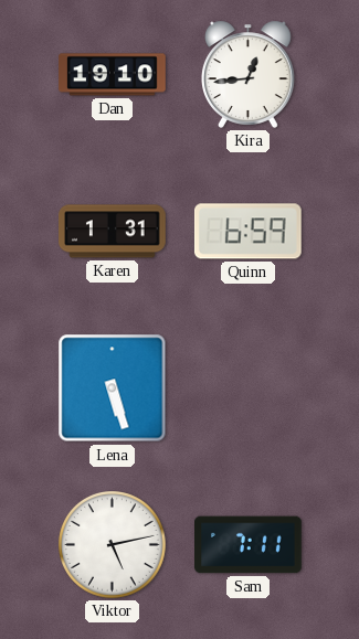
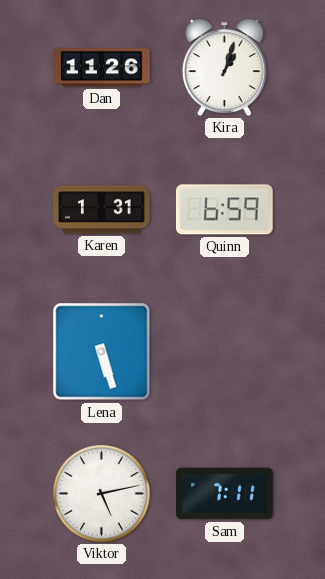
Dan: 19:10 -> 11:26 (102, 68)
Kira: 12:44 -> 1:03 (224, 67)
